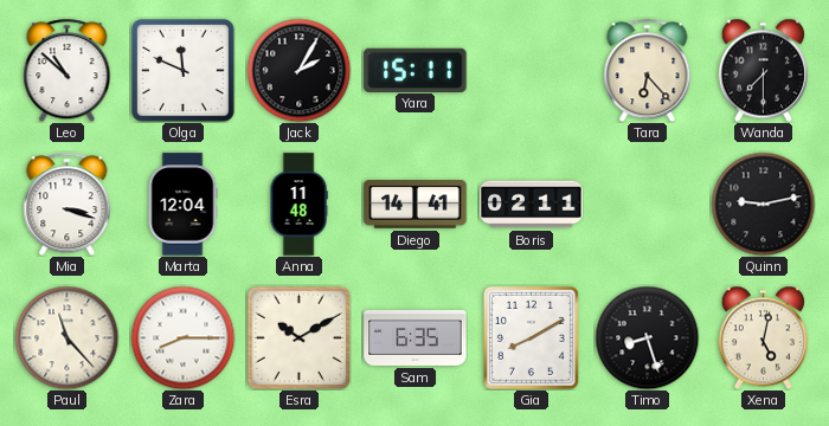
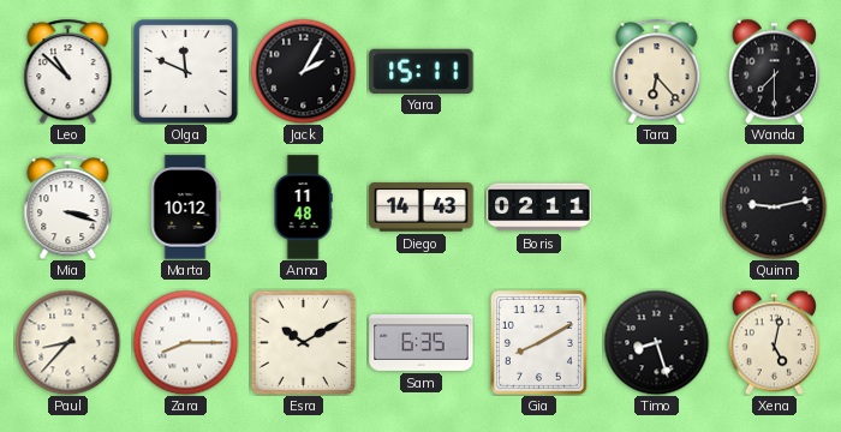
Marta: 12:04 -> 10:12 (185, 208)
Diego: 14:41 -> 14:43 (422, 208)
Paul: 11:23 -> 8:37 (67, 342)
